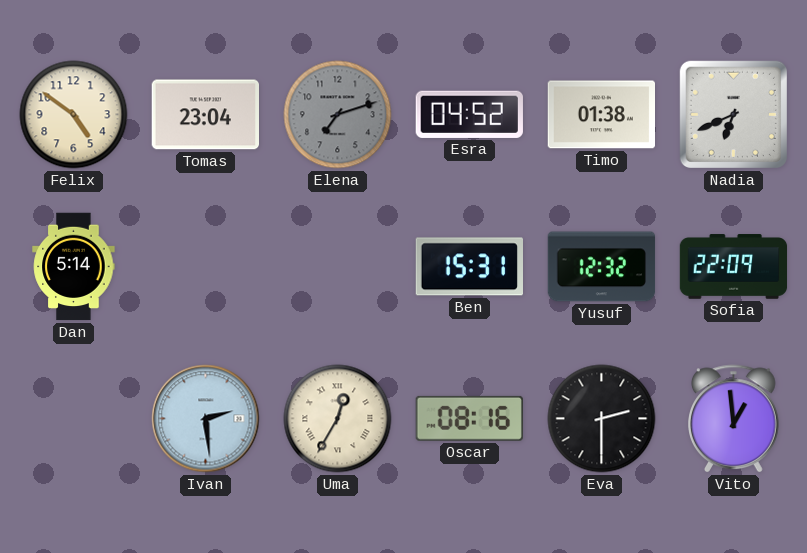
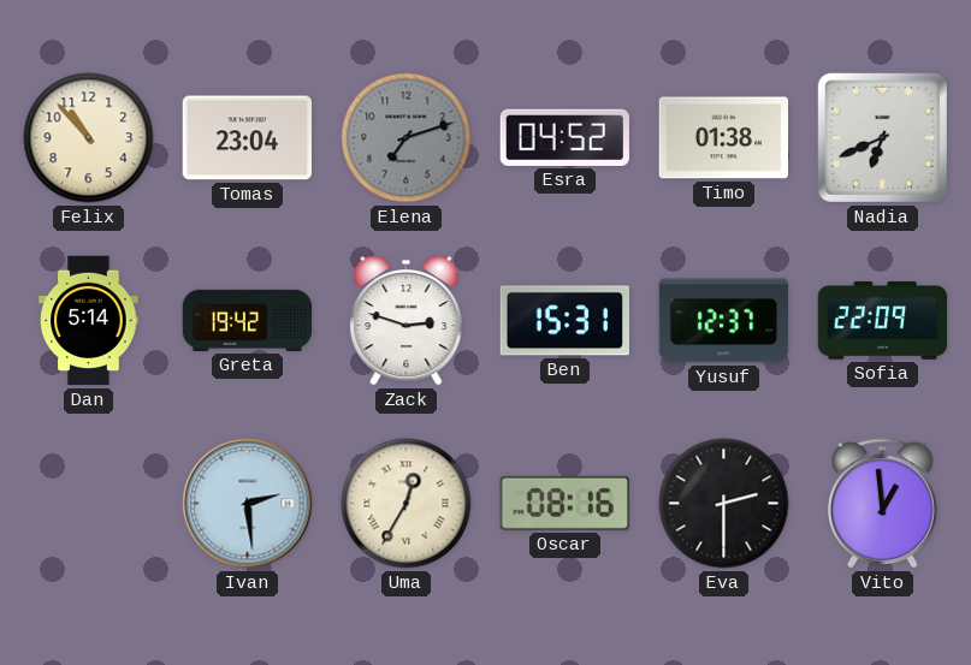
Felix: 4:51 -> 10:53 (89, 138)
Greta: none -> 19:42 (248, 320)
Zack: none -> 2:48 (407, 320)
Yusuf: 12:32 -> 12:37 (724, 321)
